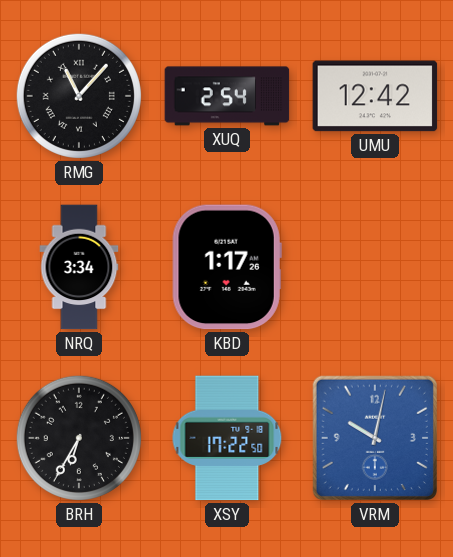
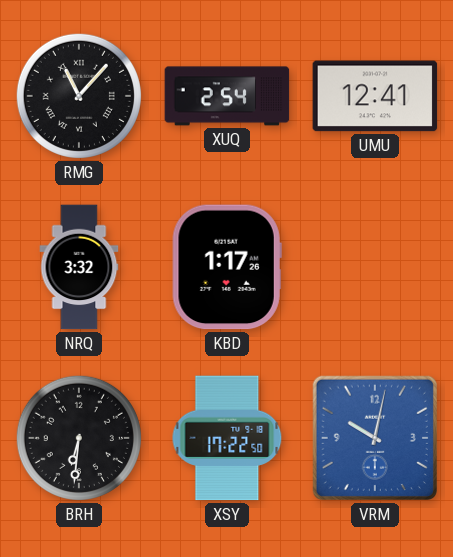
UMU: 12:42 -> 12:41 (375, 96)
NRQ: 3:34 -> 3:32 (79, 267)
BRH: 6:35 -> 6:31 (79, 438)
